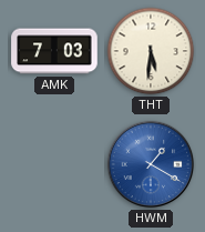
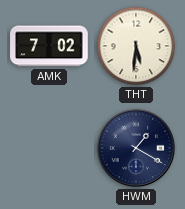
AMK: 7:03 -> 7:02 (49, 46)
HWM dial: blue -> navy (136, 148)
